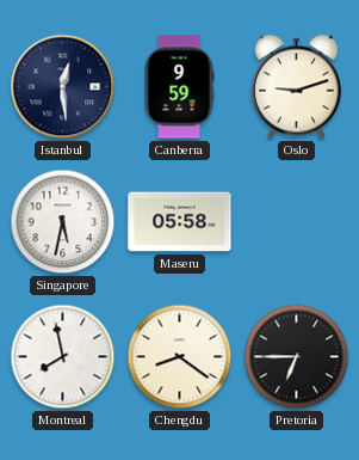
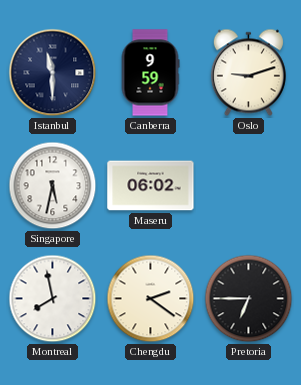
Istanbul: 12:29 -> 11:30 (53, 73)
Maseru: 05:58 -> 06:02 (151, 186)
Chengdu: 8:21 -> 2:21 (151, 299)
